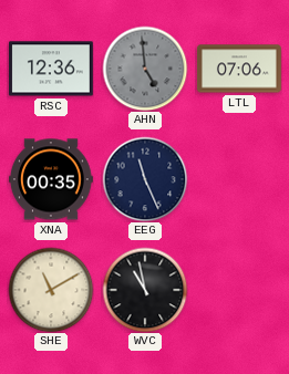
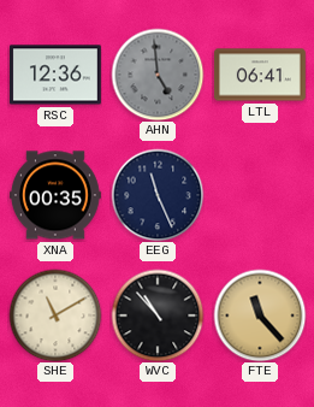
LTL: 07:06 -> 06:41 (260, 75)
WVC: 10:58 -> 10:53 (158, 315)
FTE: none -> 11:23 (260, 315)
